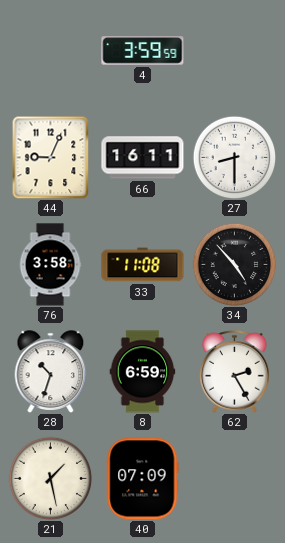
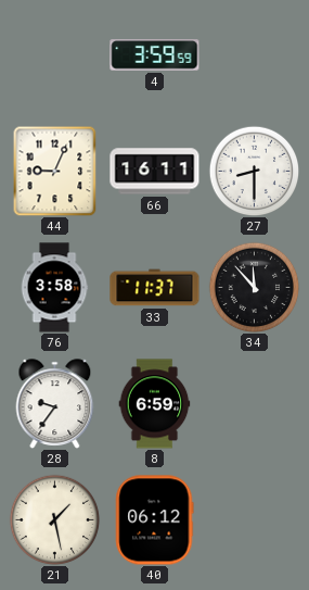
33: 11:08 -> 11:37 (155, 288)
34: 4:53 -> 11:53 (254, 287)
28: 10:33 -> 9:36 (55, 404)
62: 2:25 -> none (235, 372)
40: 07:09 -> 06:12 (154, 520)
